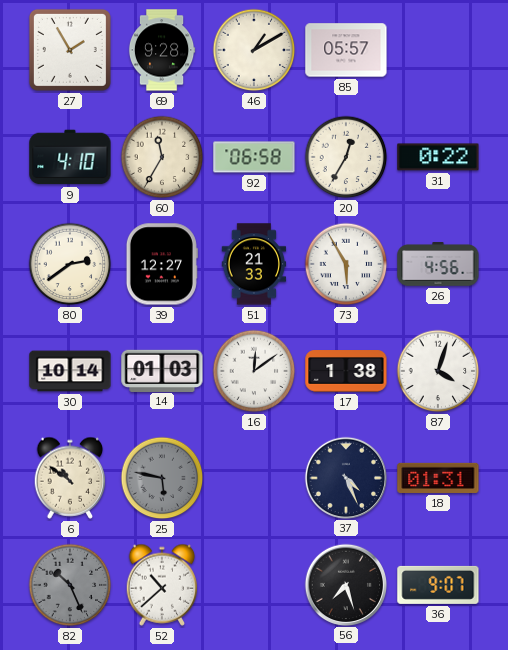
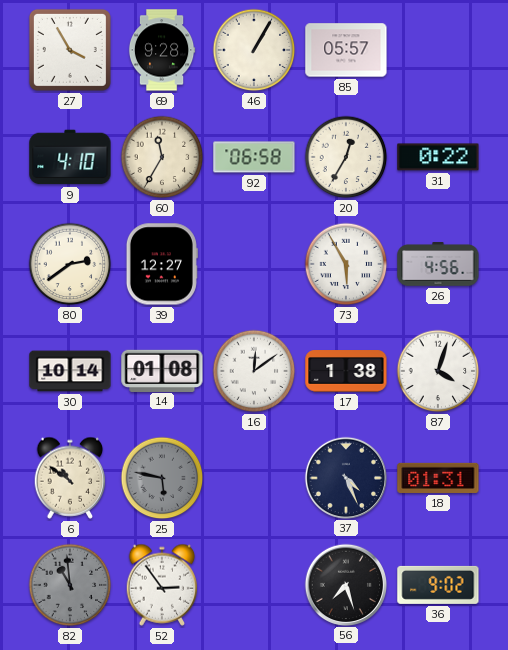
27: 1:55 -> 3:55 (70, 50)
46: 1:10 -> 1:05 (254, 50)
51: 21:33 -> none (254, 264)
14: 01:03 -> 01:08 (162, 370)
82: 10:26 -> 10:59 (70, 585)
52: 10:38 -> 2:54 (162, 585)
36: 9:07 -> 9:02 (438, 585)
